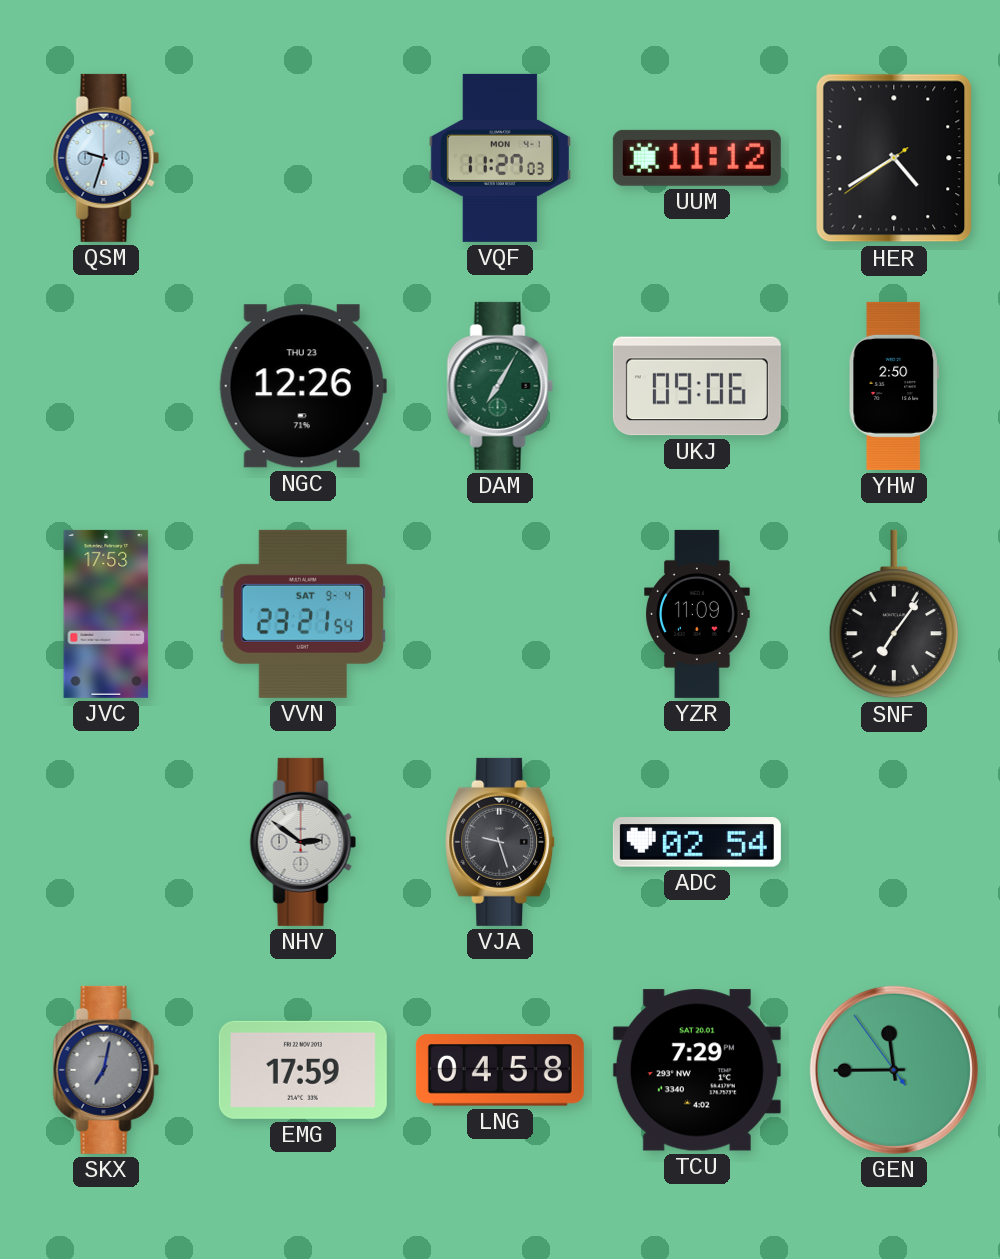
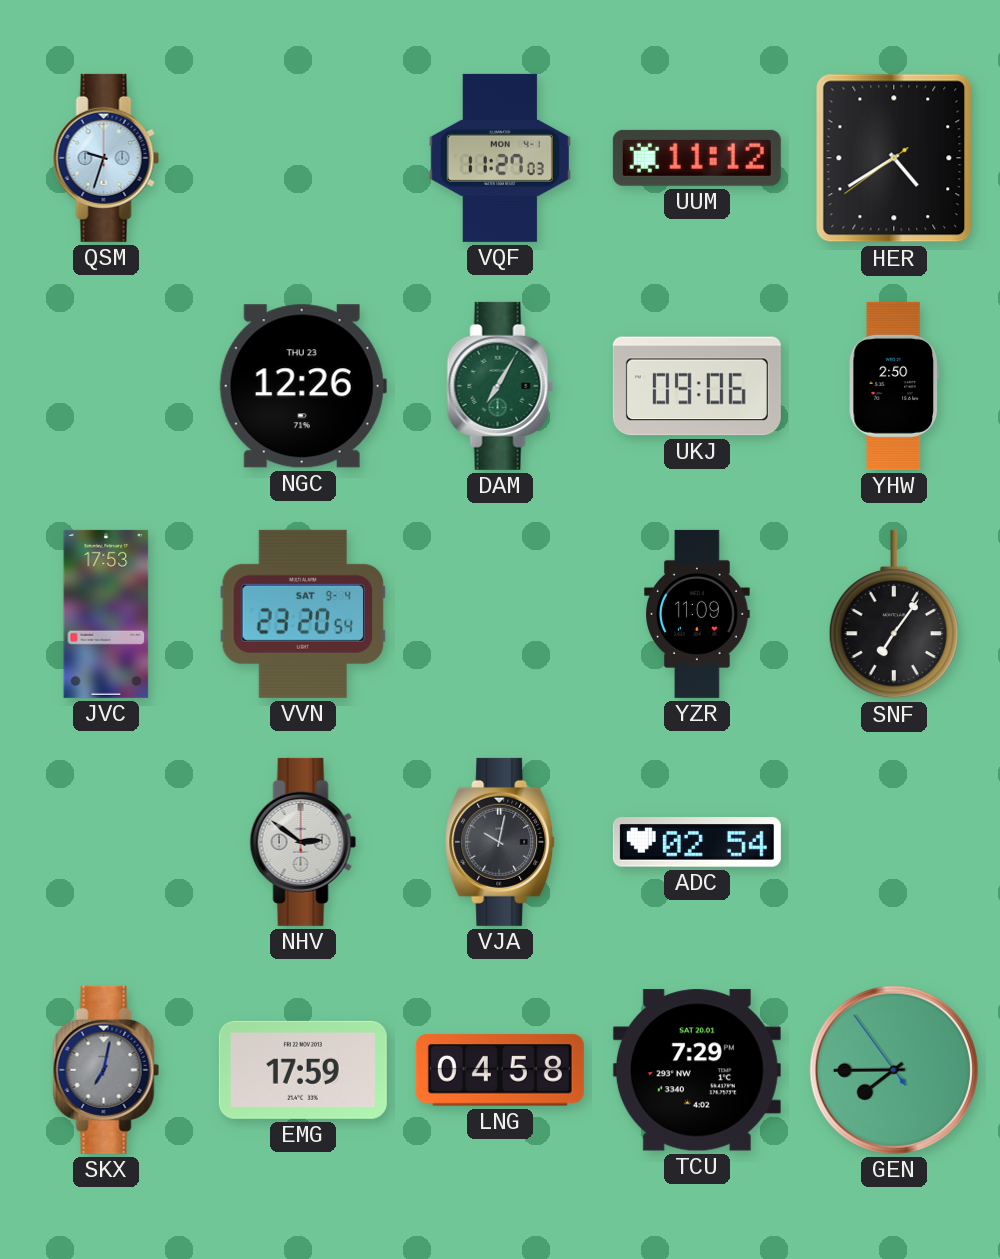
VVN: 23:21 -> 23:20 (303, 614)
VJA: 9:27 -> 10:02 (501, 842)
GEN: 11:44 -> 7:44 (894, 1070)
